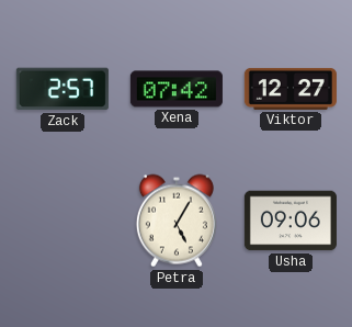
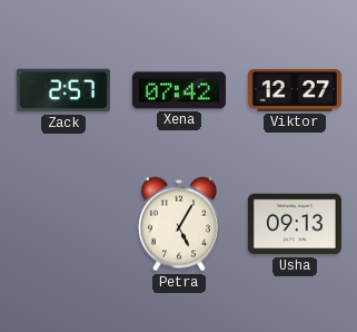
Usha: 09:06 -> 09:13 (295, 224)
